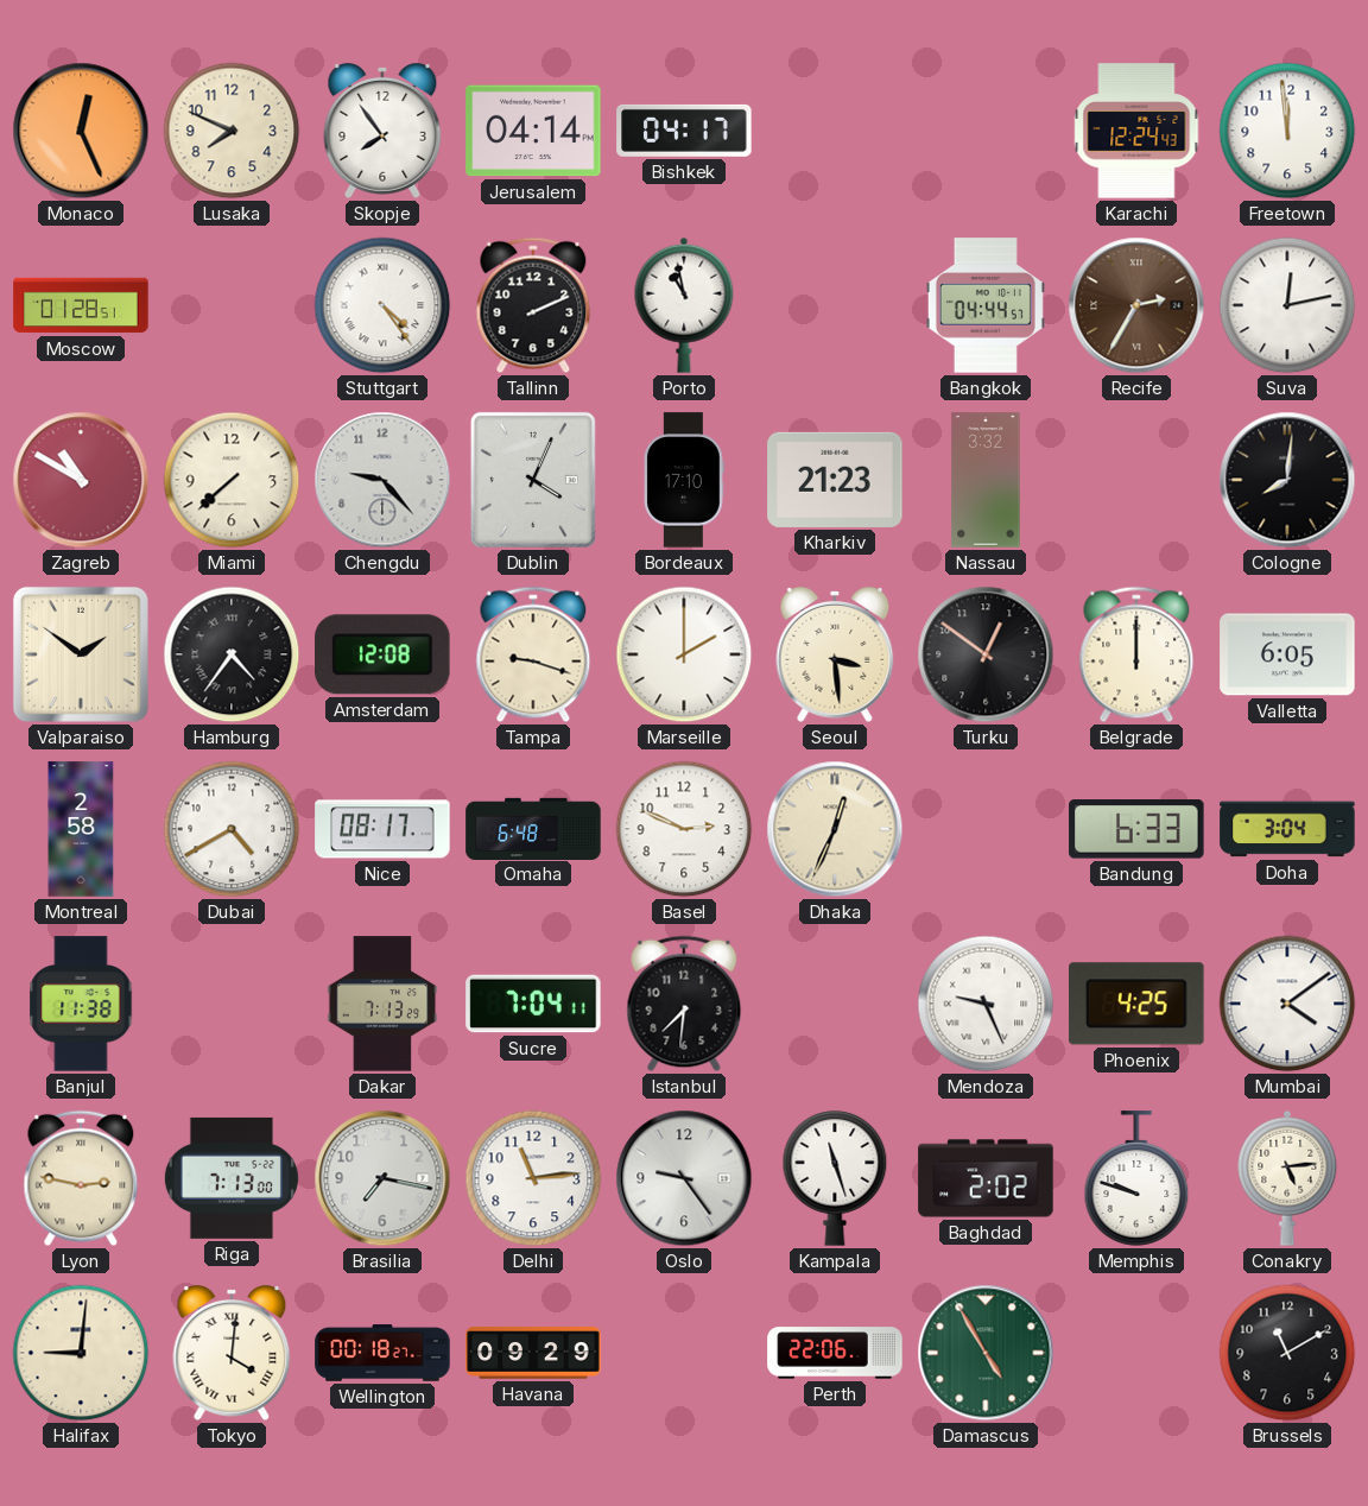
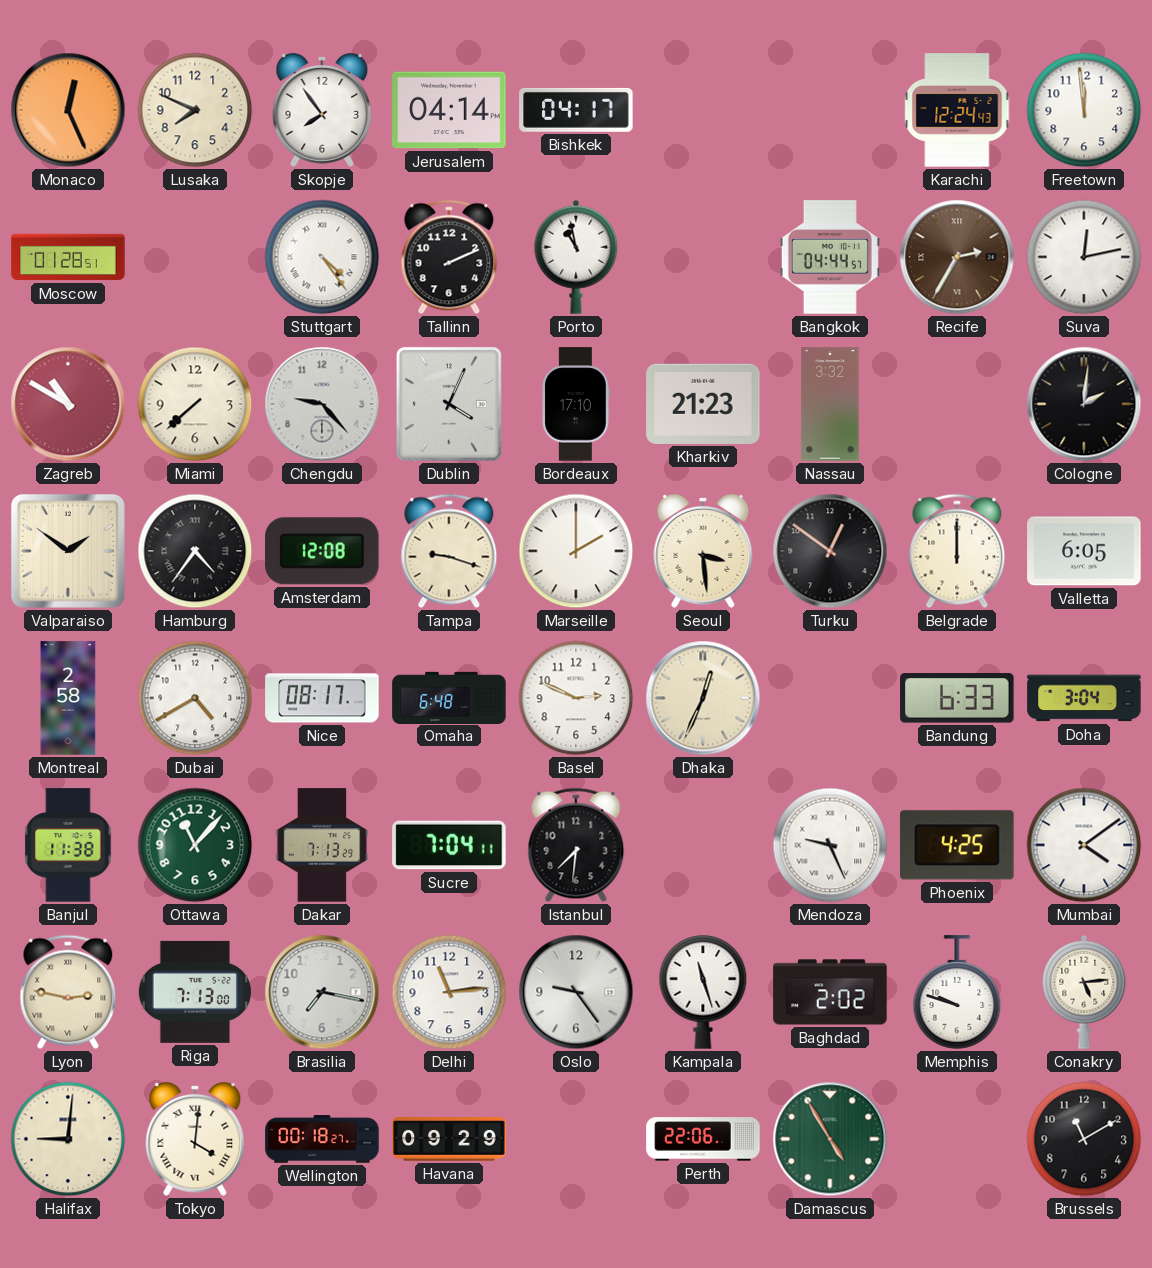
Cologne: 8:01 -> 2:01 (1084, 404)
Ottawa: none -> 11:07 (195, 845)
